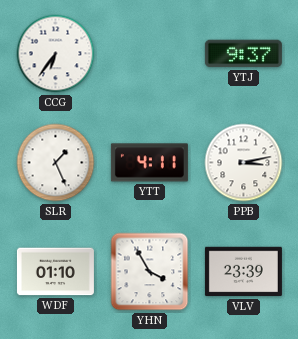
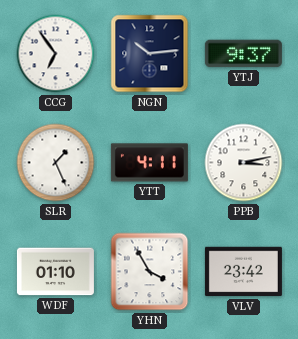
CCG: 6:36 -> 6:54 (56, 54)
NGN: none -> 10:14 (150, 54)
VLV: 23:39 -> 23:42 (243, 272)
